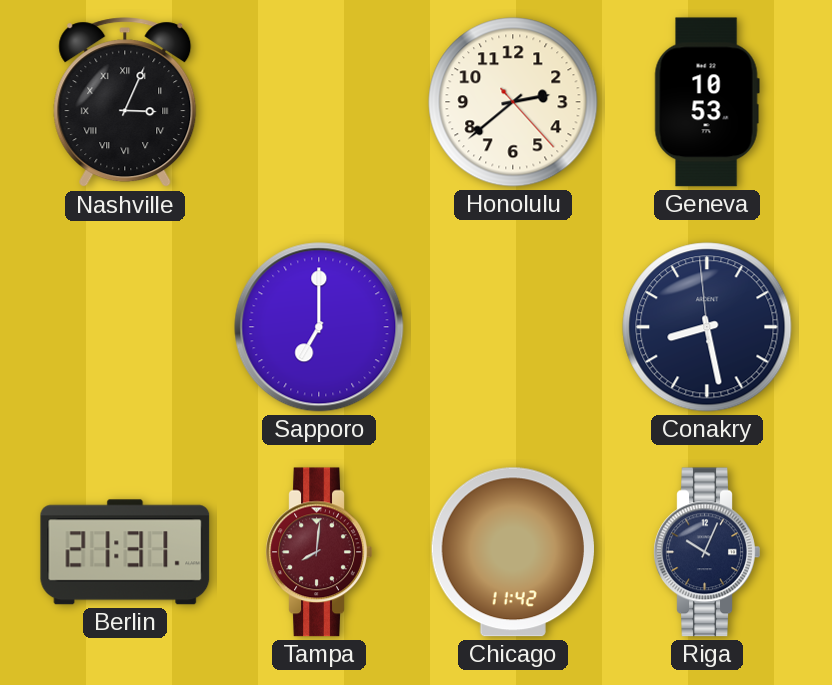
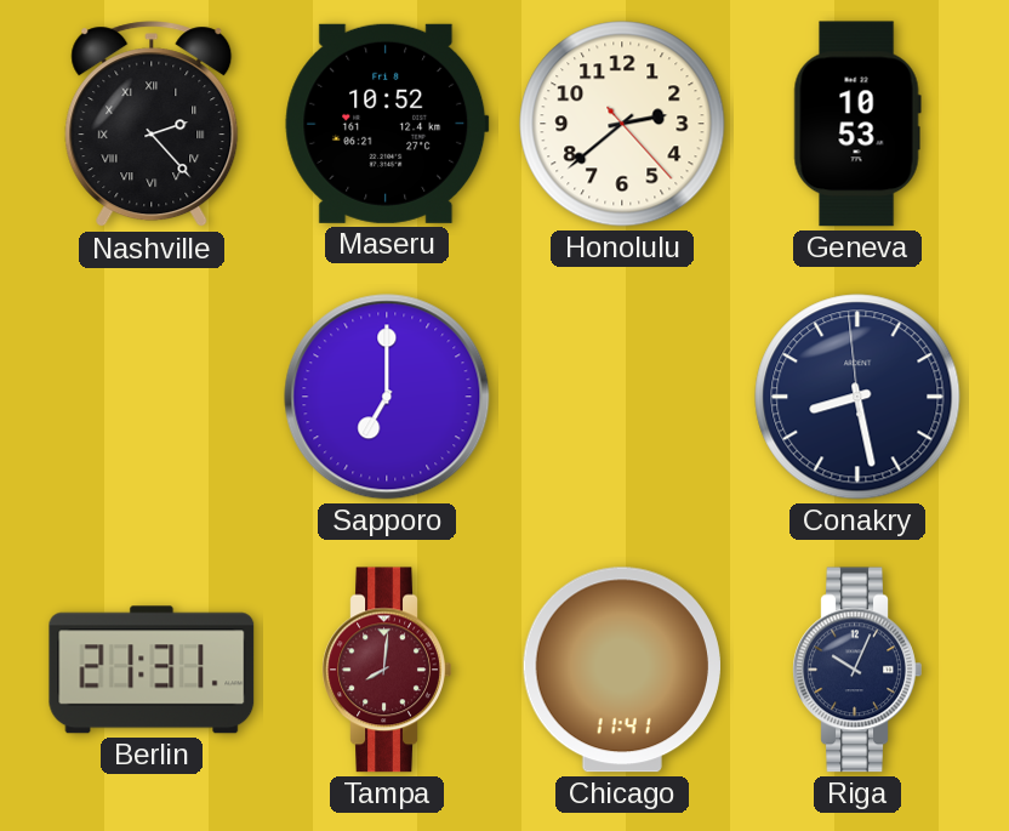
Nashville: 3:04 -> 2:23 (152, 125)
Maseru: none -> 10:52 (387, 124)
Chicago: 11:42 -> 11:41 (622, 670)
